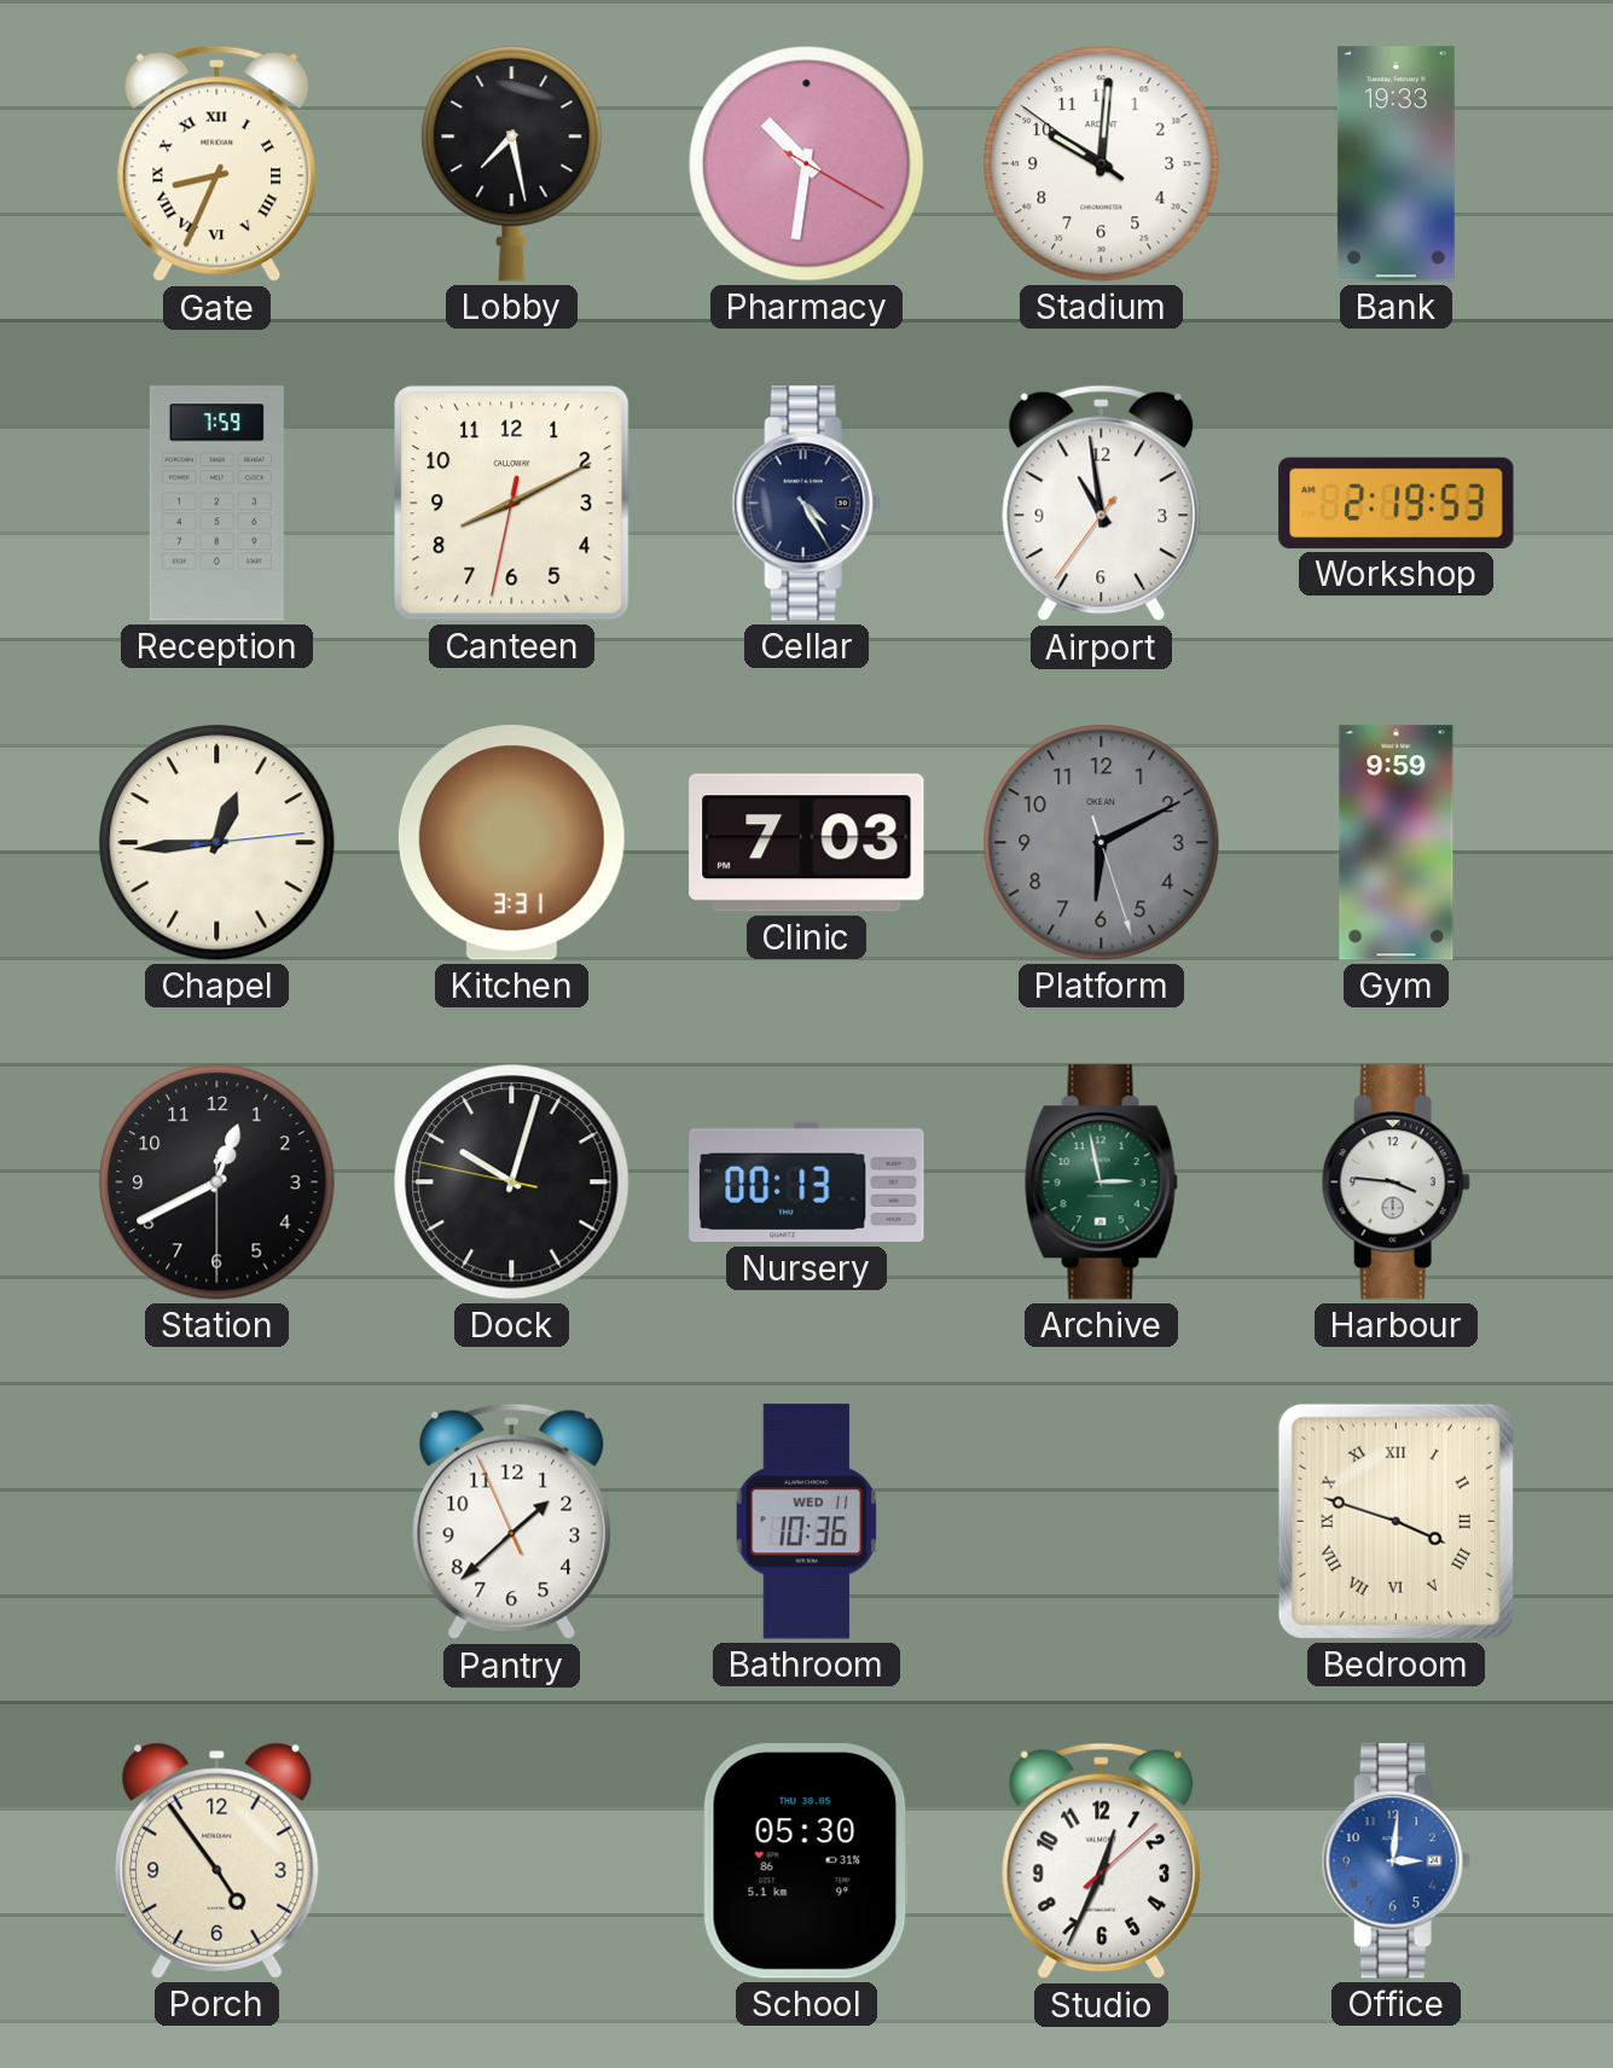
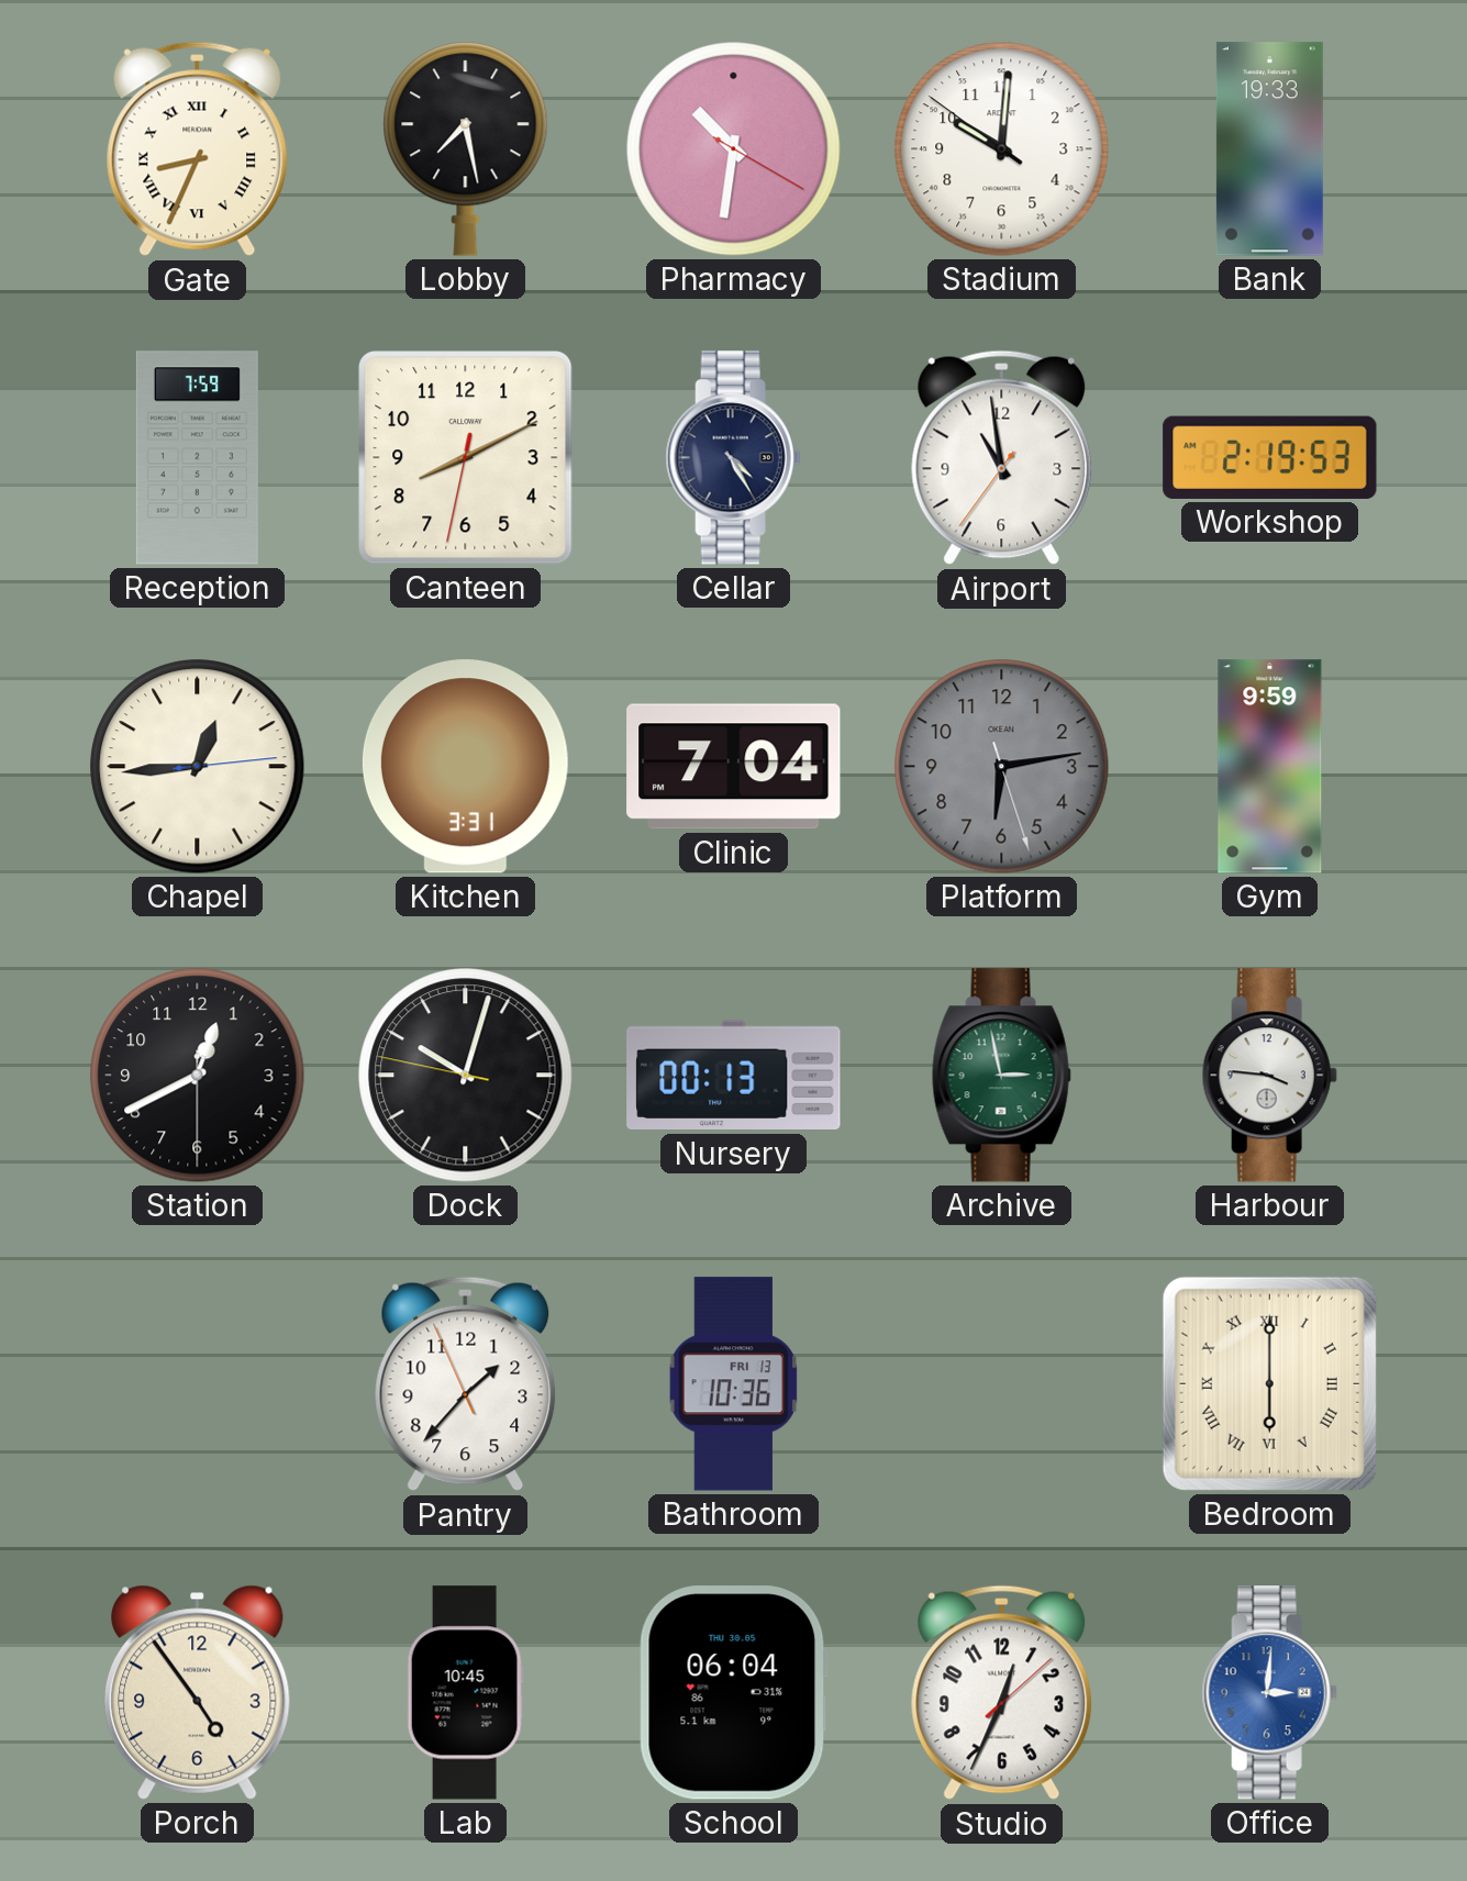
Clinic: 7:03 -> 7:04 (734, 767)
Platform: 6:10 -> 6:13 (1002, 767)
Pantry: 1:37 -> 1:36 (466, 1384)
Bathroom date: WED 11 -> FRI 13 (734, 1384)
Bedroom: 3:48 -> 6:00 (1269, 1383)
Lab: none -> 10:45 (465, 1693)
School: 05:30 -> 06:04 (733, 1693)
